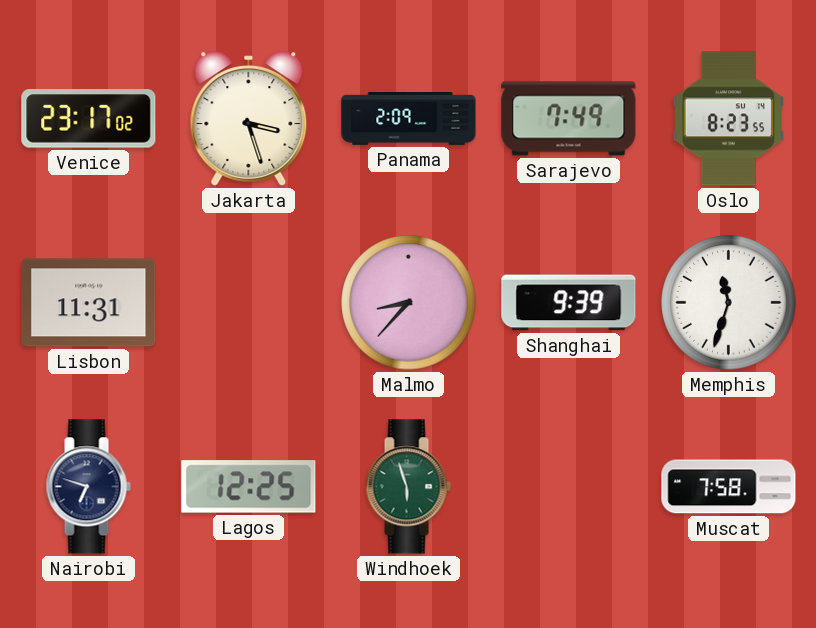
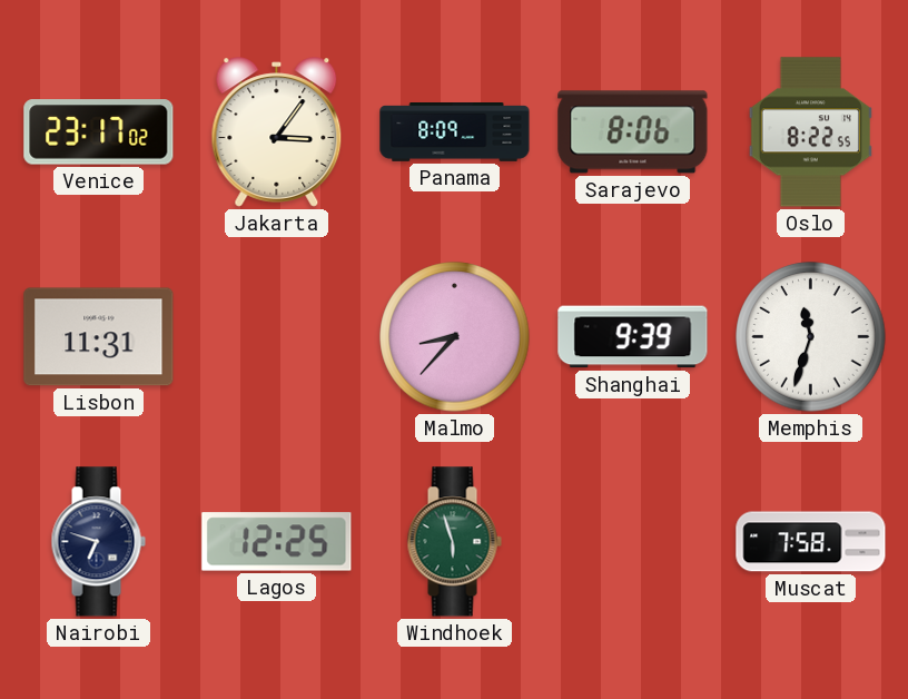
Jakarta: 3:27 -> 3:06 (277, 132)
Panama: 2:09 -> 8:09 (455, 132)
Sarajevo: 7:49 -> 8:06 (633, 132)
Oslo: 8:23 -> 8:22 (810, 132)
